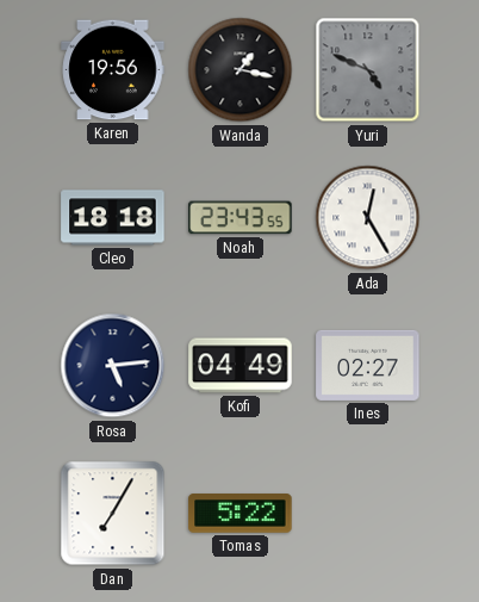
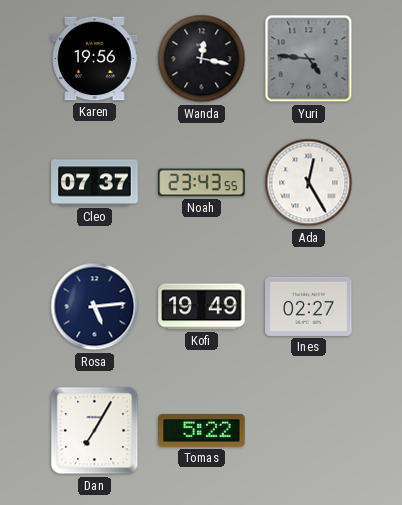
Wanda: 1:17 -> 12:17 (202, 59)
Yuri: 4:49 -> 4:46 (309, 59)
Cleo: 18:18 -> 07:37 (95, 183)
Kofi: 04:49 -> 19:49 (202, 307)
